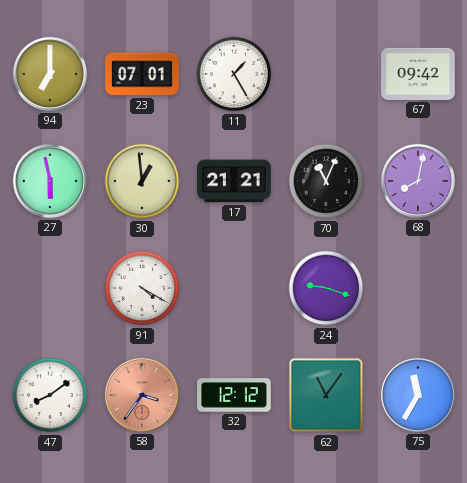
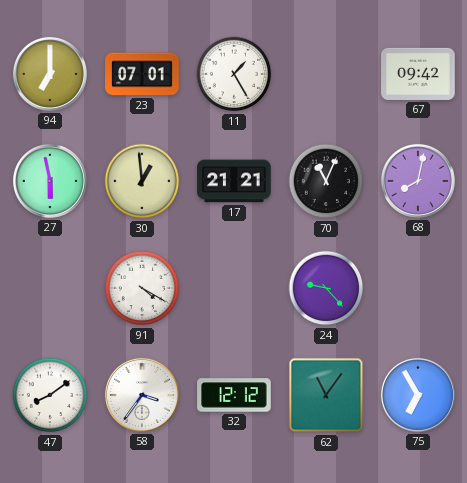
24: 9:18 -> 9:23 (326, 288)
58 dial: salmon -> white (142, 395)
75: 11:35 -> 6:55 (418, 395)
